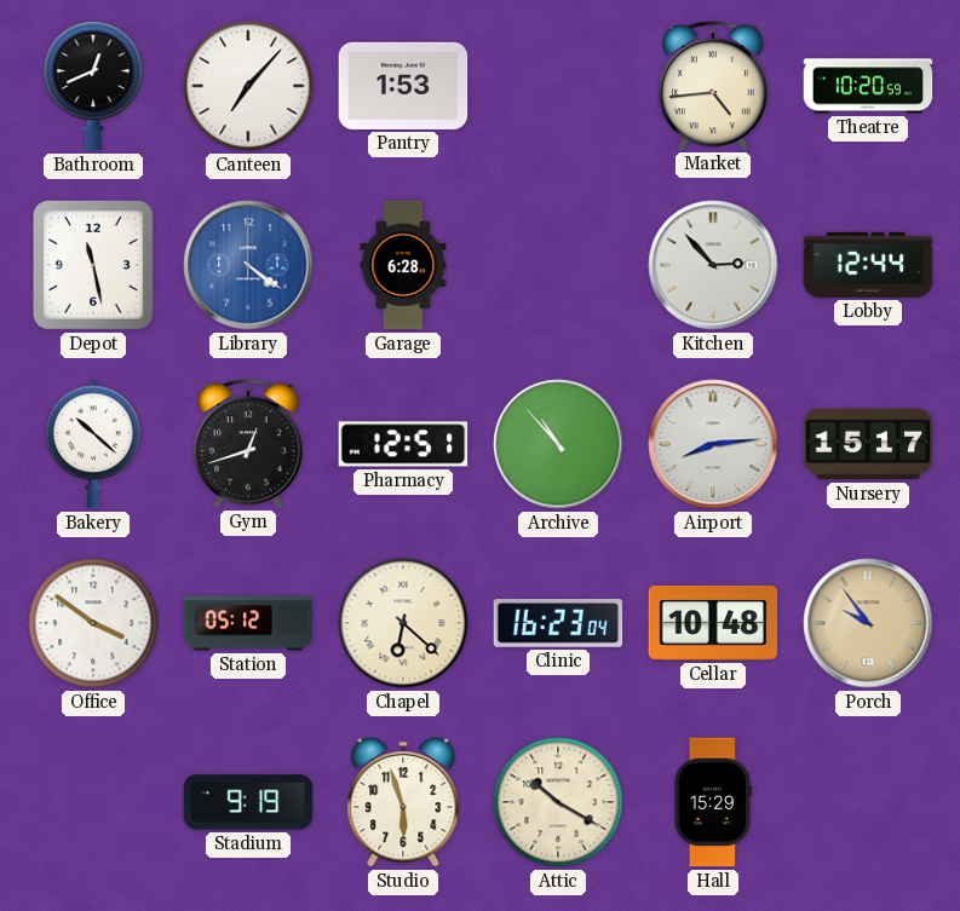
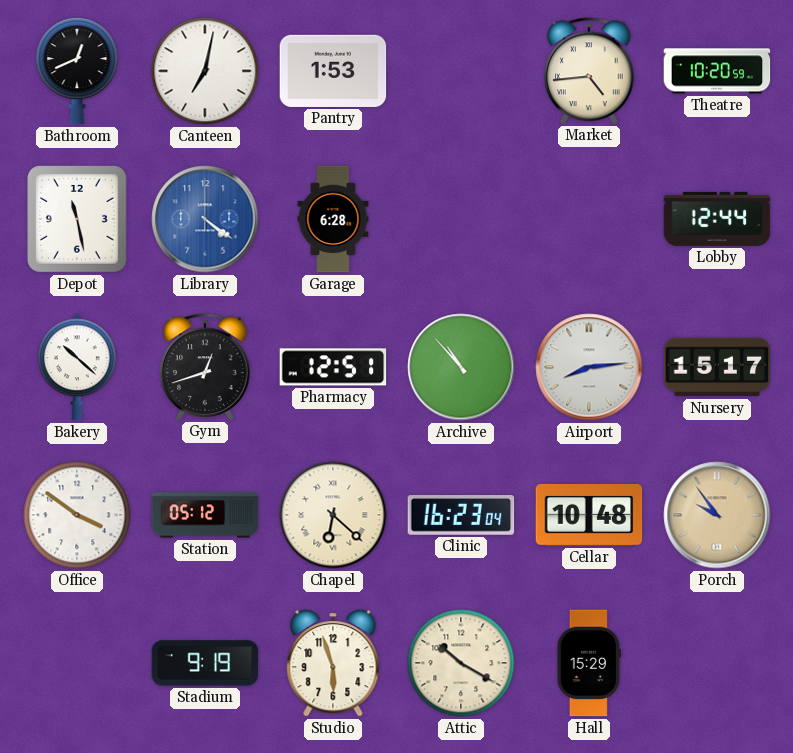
Canteen: 7:07 -> 7:02 (205, 71)
Kitchen: 2:53 -> none (713, 265)
